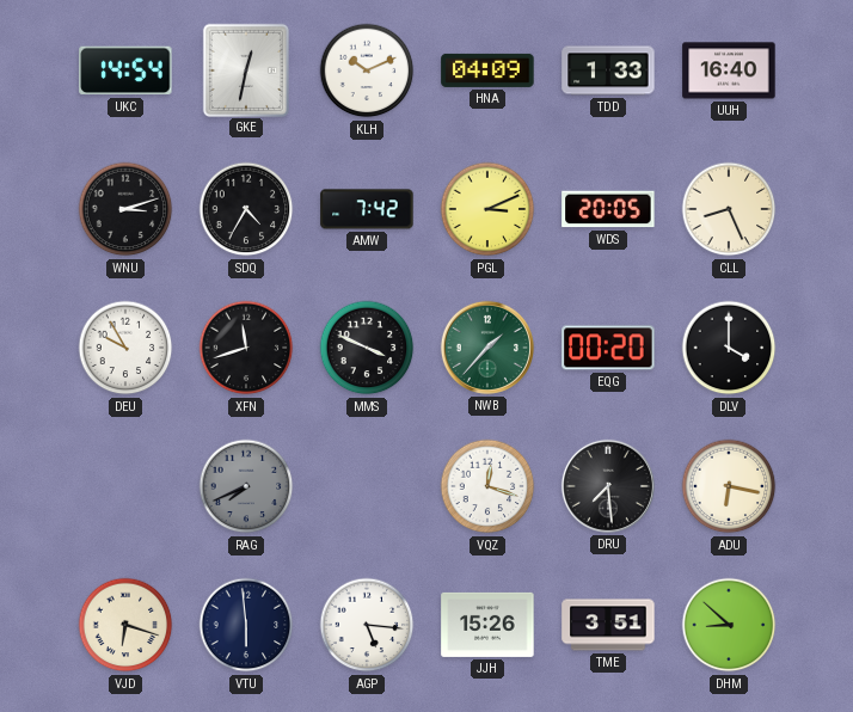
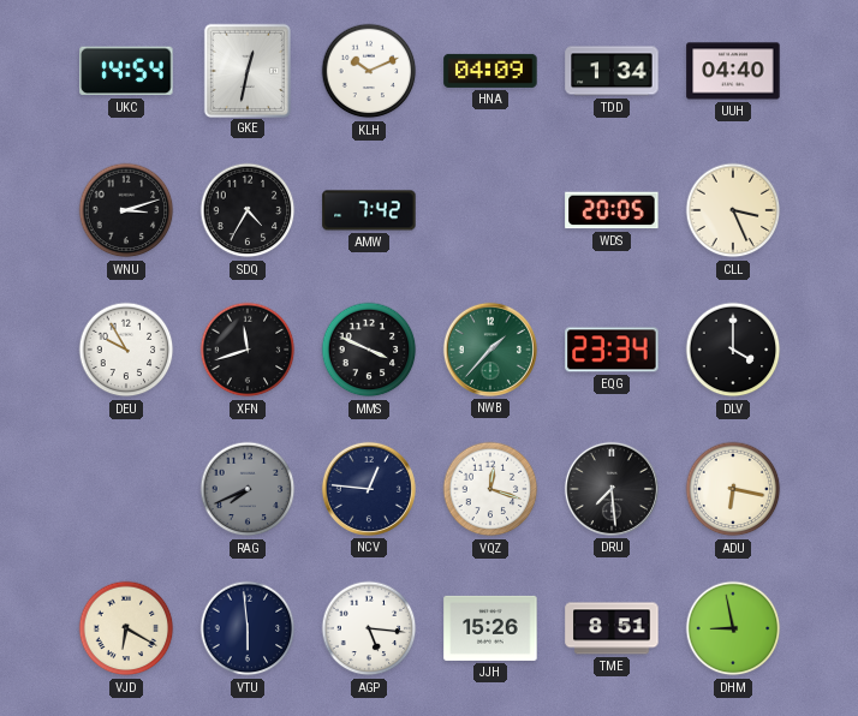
TDD: 1:33 -> 1:34 (612, 71)
UUH: 16:40 -> 04:40 (733, 71)
PGL: 3:11 -> none (487, 209)
CLL: 8:26 -> 3:26 (733, 210)
EQG: 00:20 -> 23:34 (612, 350)
NCV: none -> 12:46 (369, 489)
VJD: 6:18 -> 6:20 (126, 628)
TME: 3:51 -> 8:51 (612, 628)
DHM: 8:52 -> 8:58 (733, 628)
